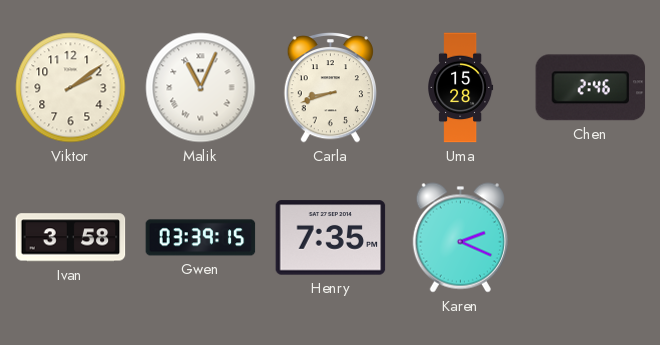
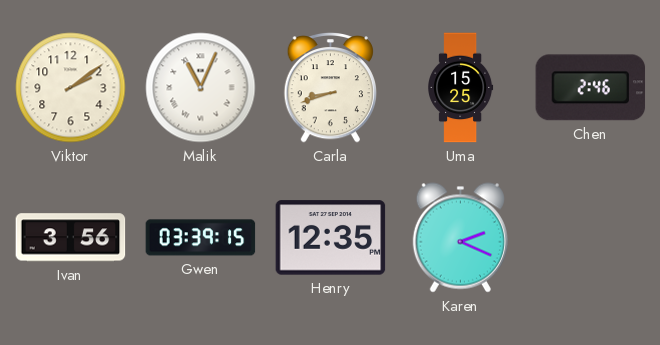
Uma: 15:28 -> 15:25 (461, 88)
Ivan: 3:58 -> 3:56 (71, 238)
Henry: 7:35 -> 12:35 (331, 238)
